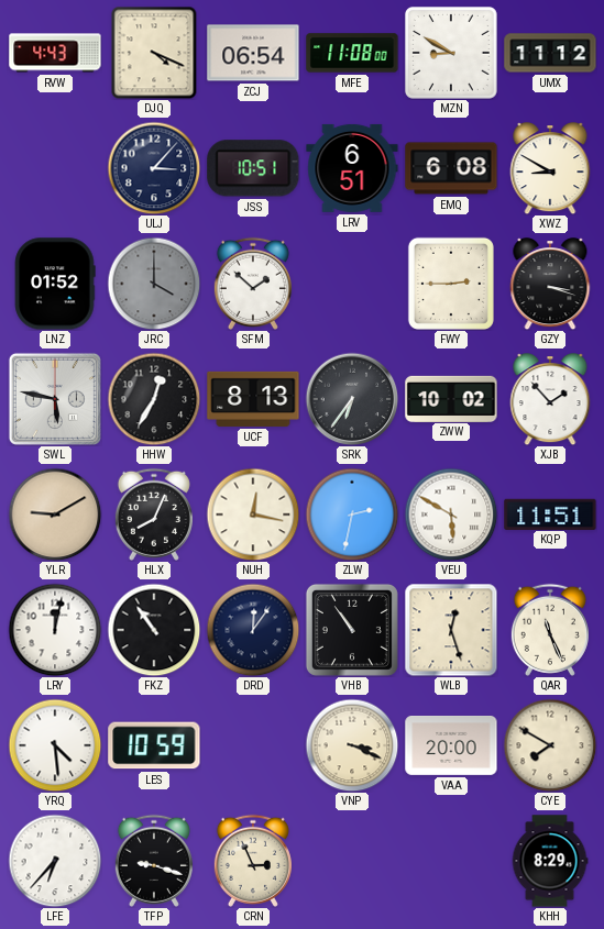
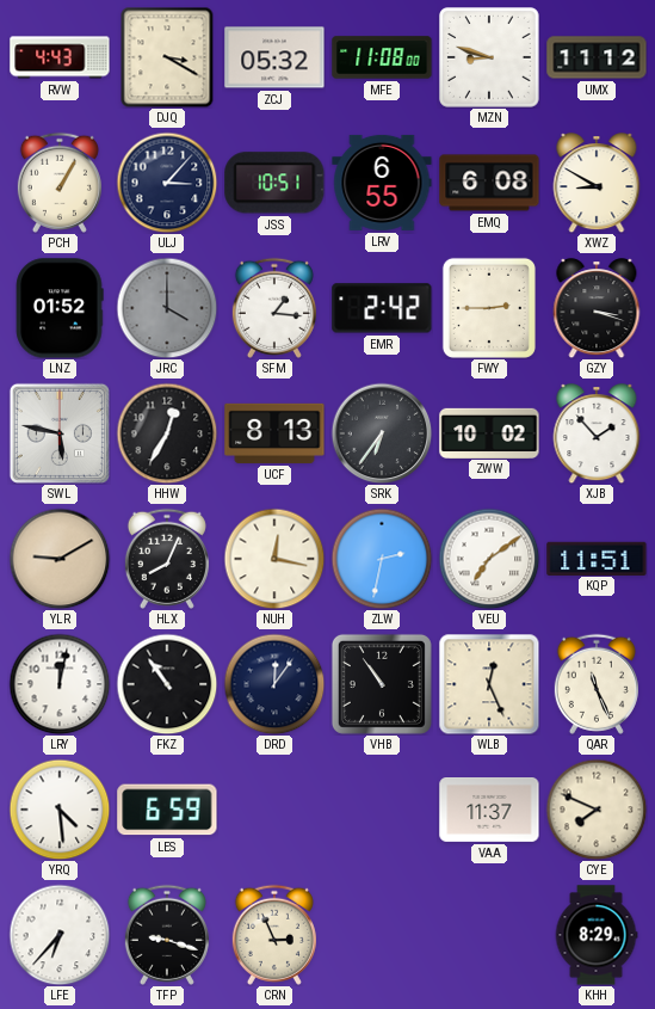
DJQ: 4:19 -> 3:20 (167, 57)
ZCJ: 06:54 -> 05:32 (274, 57)
MZN: 8:50 -> 8:48 (490, 59)
PCH: none -> 1:05 (60, 183)
LRV: 6:51 -> 6:55 (382, 183)
SFM: 1:52 -> 1:16 (274, 308)
EMR: none -> 2:42 (382, 308)
VEU: 5:50 -> 7:09 (489, 559)
WLB: 12:27 -> 12:26 (489, 684)
LES: 10:59 -> 6:59 (167, 810)
VNP: 3:19 -> none (352, 745)
VAA: 20:00 -> 11:37 (489, 811)
CYE: 7:50 -> 7:49 (597, 810)
